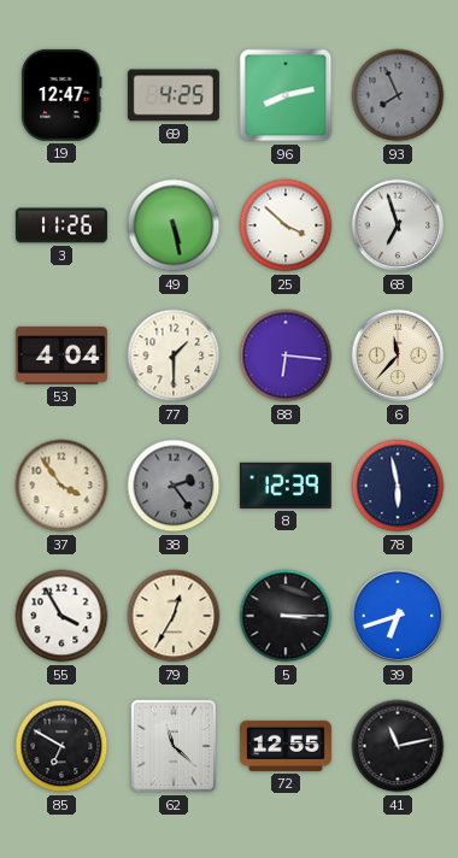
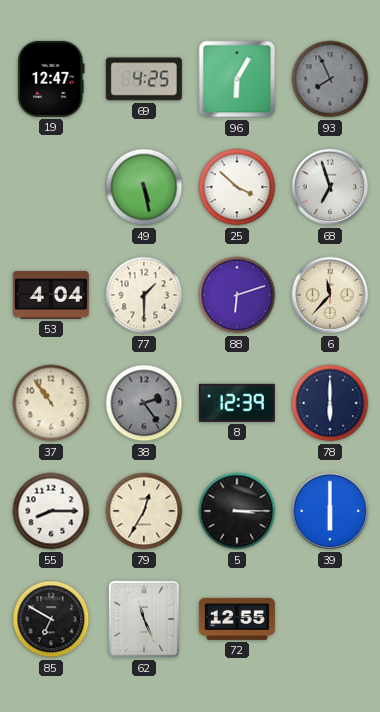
96: 8:13 -> 6:05 (237, 79)
3: 11:26 -> none (61, 225)
88: 6:16 -> 6:12 (237, 295)
37: 3:54 -> 10:54 (51, 403)
78: 5:58 -> 6:00 (330, 403)
55: 3:55 -> 8:15 (51, 511)
39: 6:42 -> 6:00 (330, 511)
62: 11:22 -> 11:26 (143, 619)
41: 11:13 -> none (398, 746)
